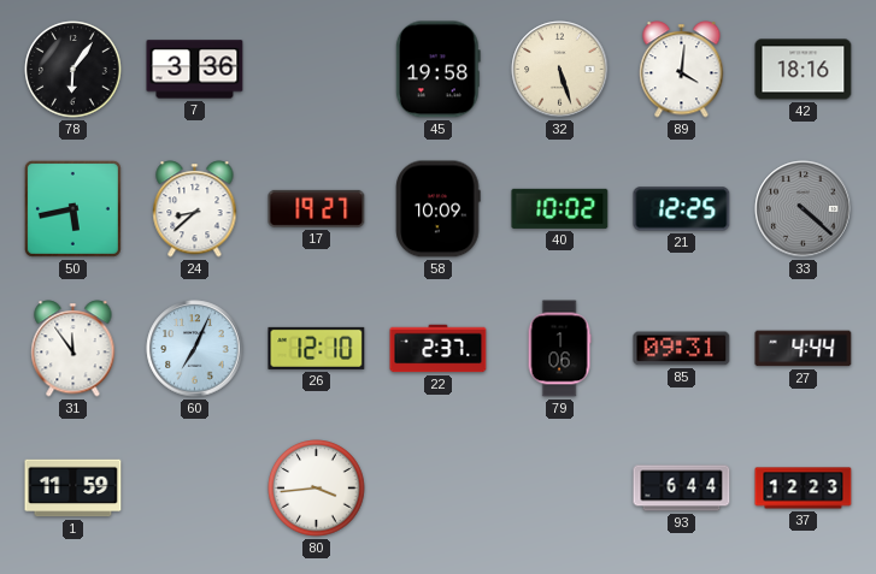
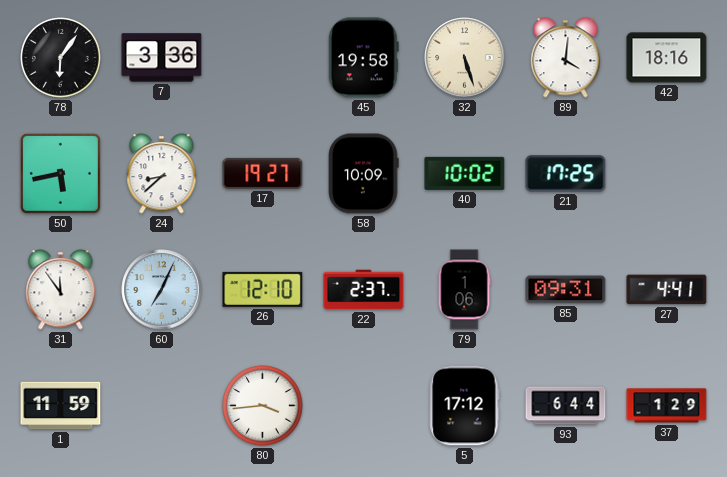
21: 12:25 -> 17:25 (566, 174)
33: 4:22 -> none (804, 209)
27: 4:44 -> 4:41 (667, 290)
5: none -> 17:12 (465, 406)
37: 12:23 -> 1:29 (667, 406)
